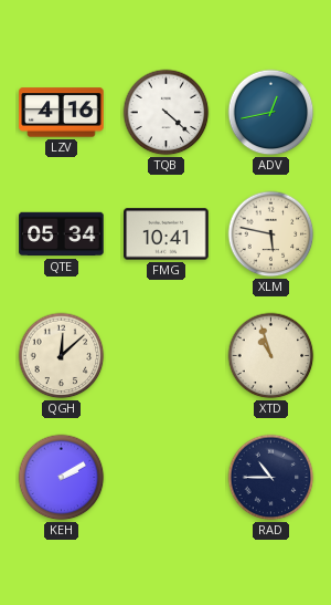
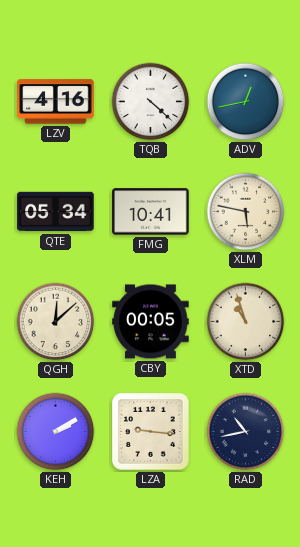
CBY: none -> 00:05 (151, 322)
LZA: none -> 9:16 (151, 432)
RAD: 10:45 -> 10:43 (246, 432)
